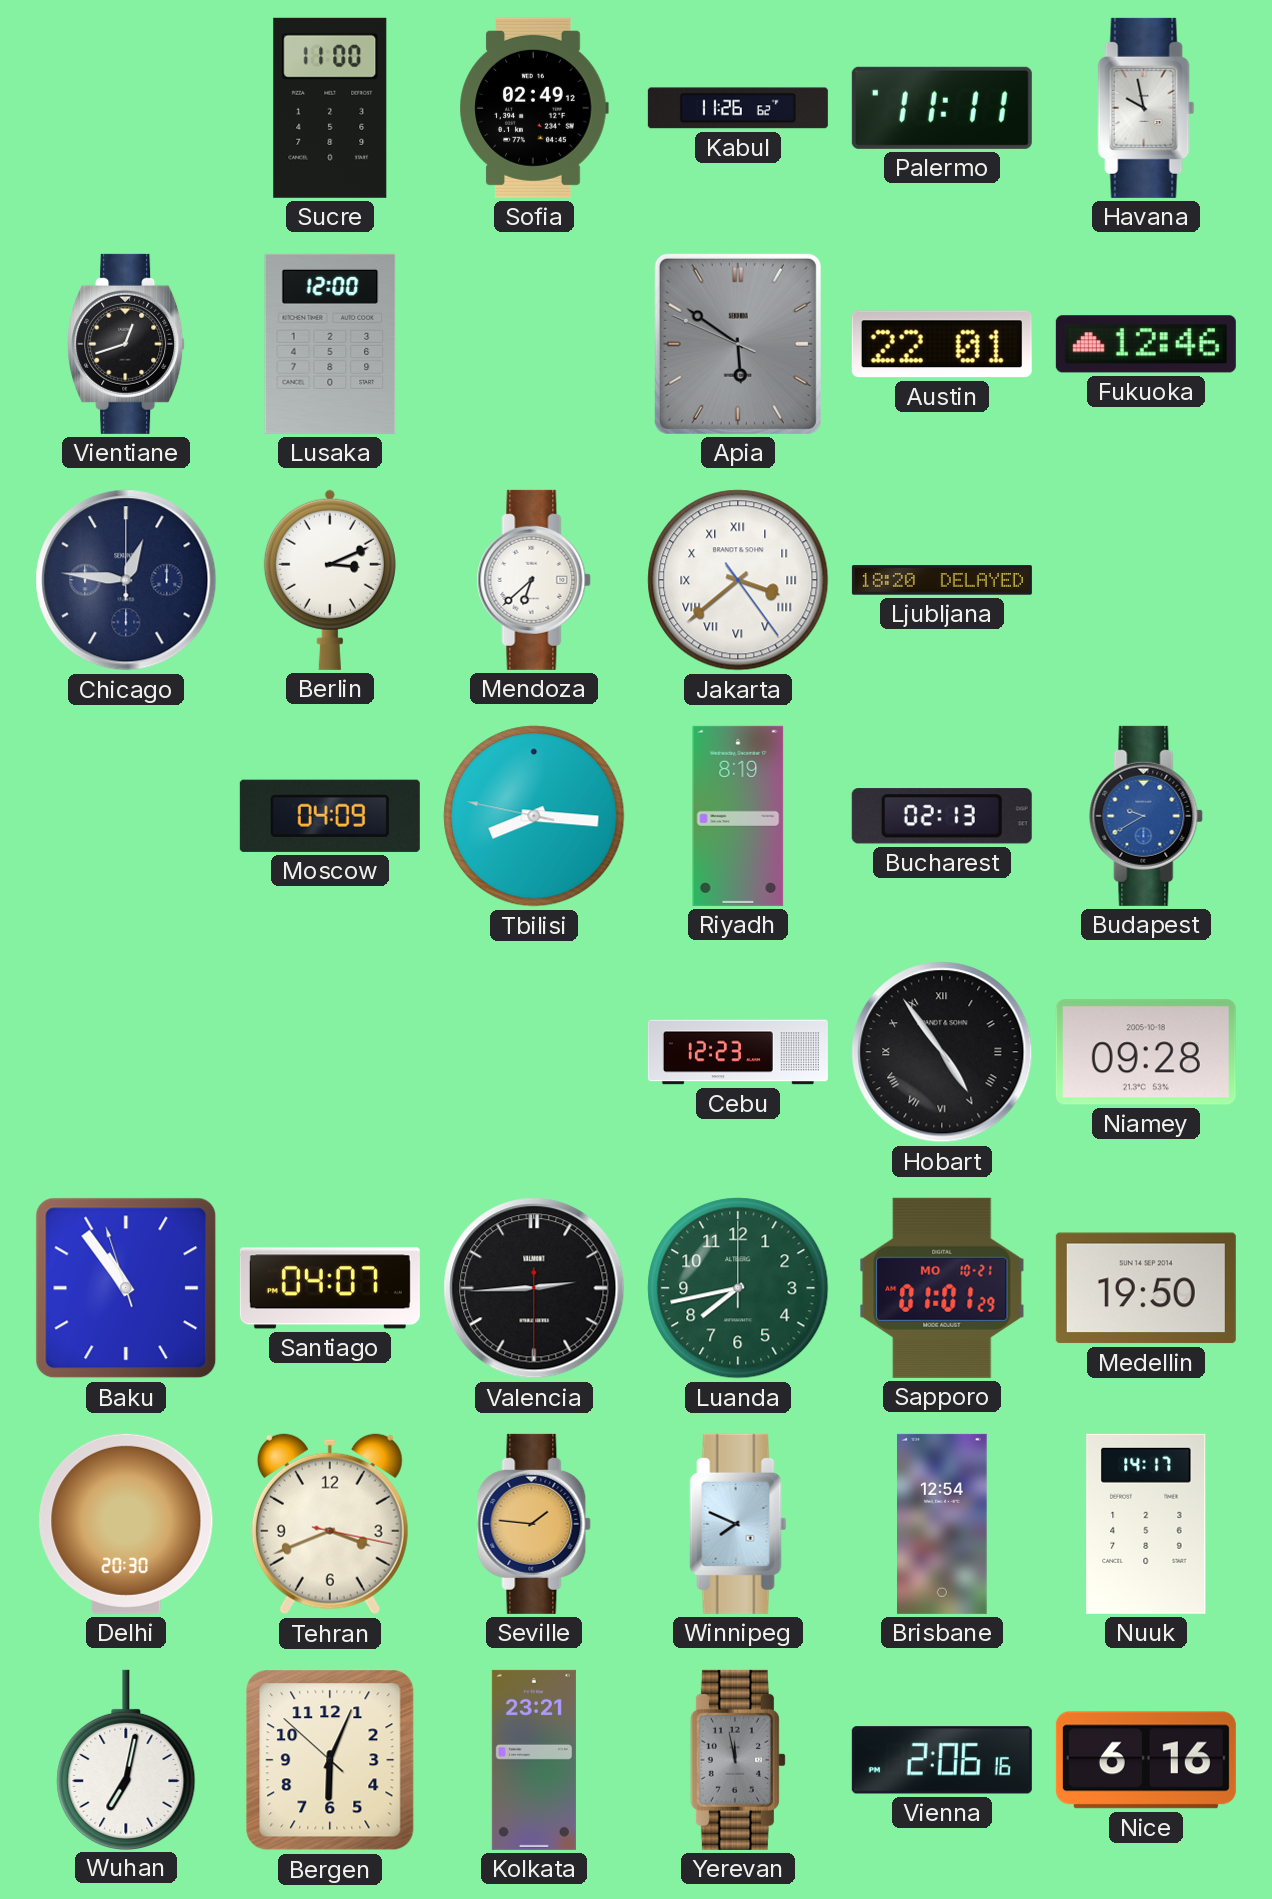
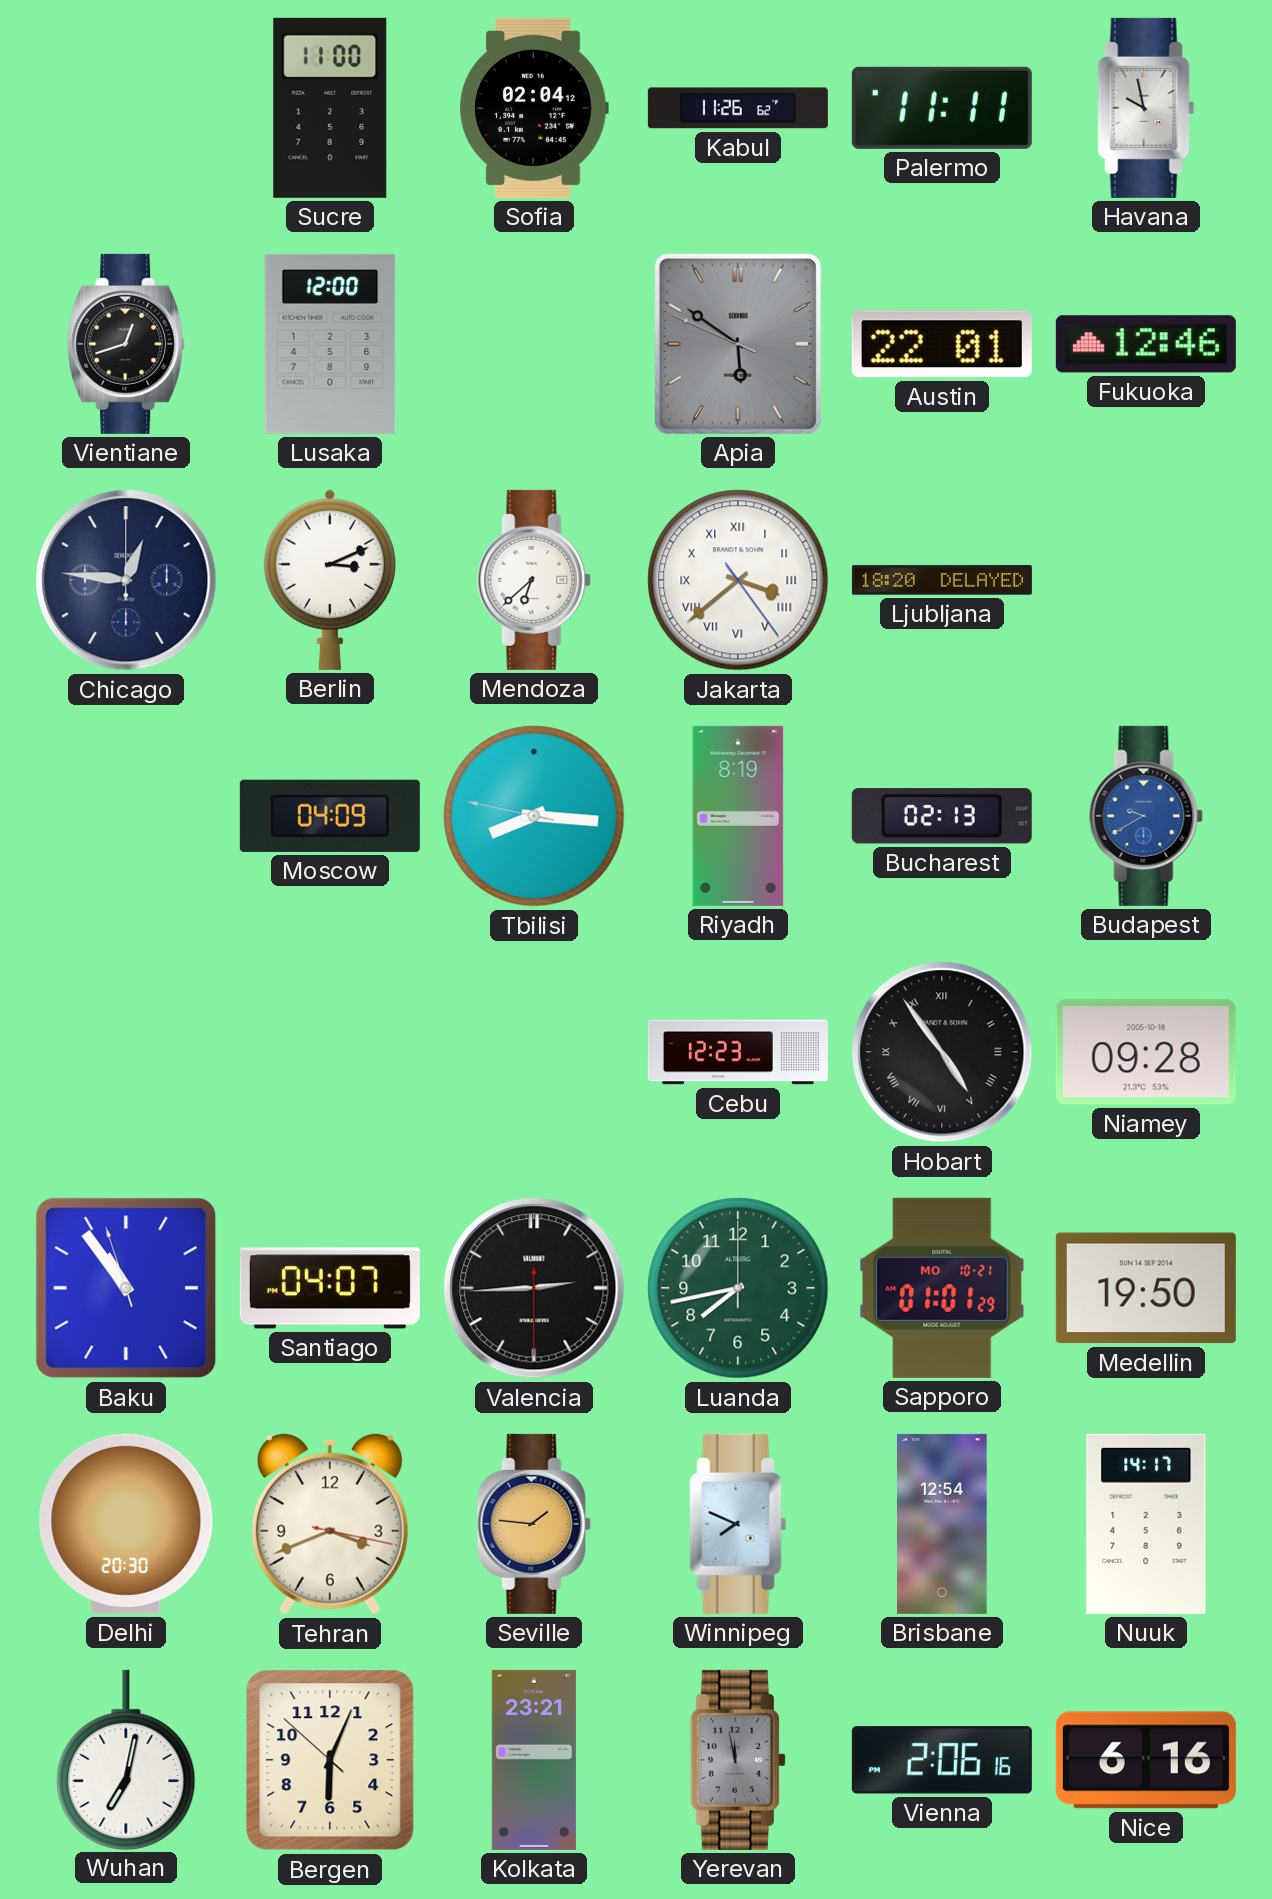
Sofia: 02:49 -> 02:04 (534, 108)
